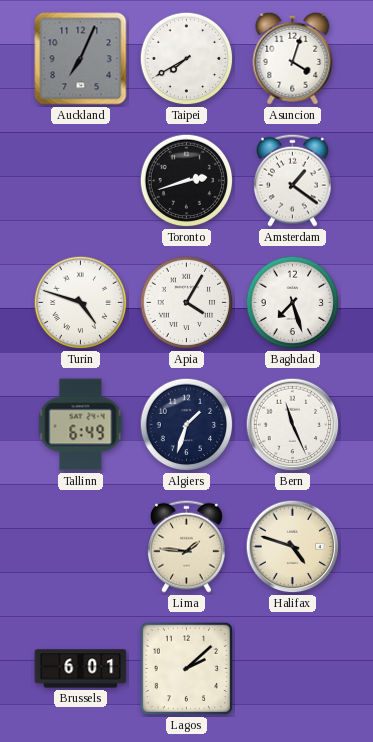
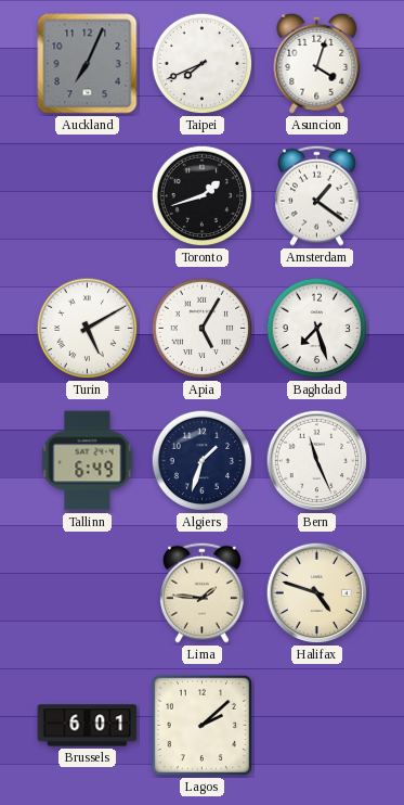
Taipei: 7:40 -> 7:41 (203, 64)
Toronto: 2:42 -> 1:42 (203, 196)
Turin: 4:48 -> 5:10 (88, 329)
Apia: 4:05 -> 5:05 (203, 329)
